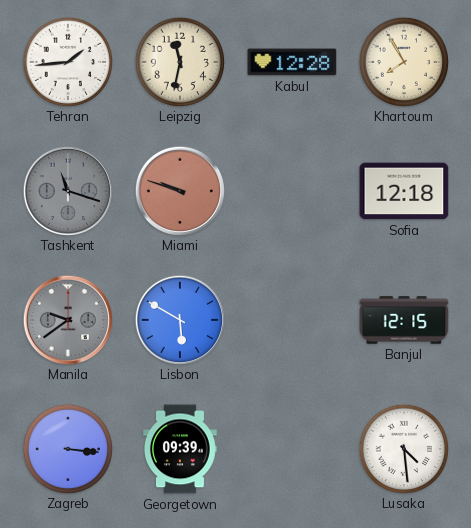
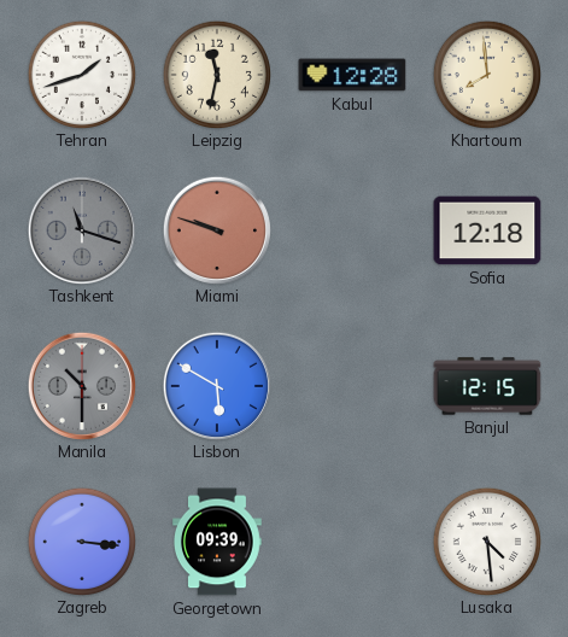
Tehran: 1:44 -> 1:42 (81, 74)
Khartoum: 7:55 -> 7:59 (486, 74)
Manila: 9:39 -> 10:30 (81, 385)
